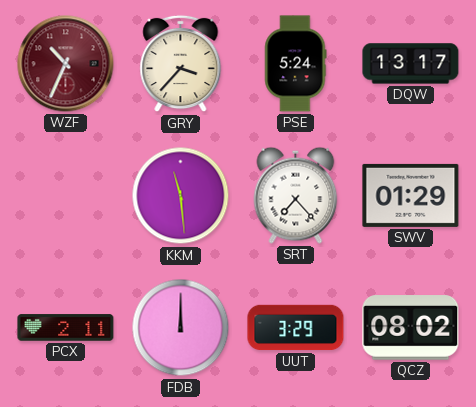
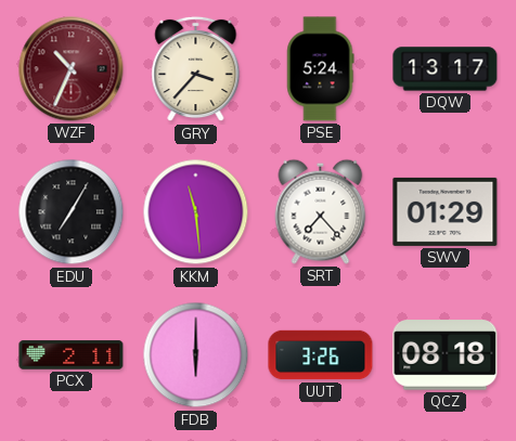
EDU: none -> 7:05 (72, 212)
FDB: 12:00 -> 6:00 (196, 355)
UUT: 3:29 -> 3:26 (321, 355)
QCZ: 08:02 -> 08:18 (446, 355)
